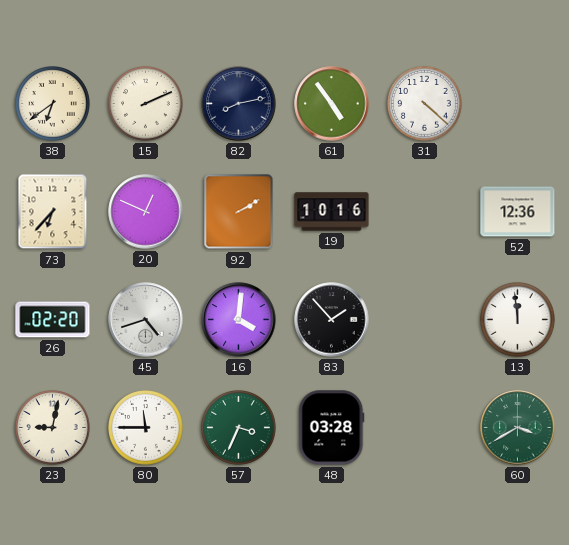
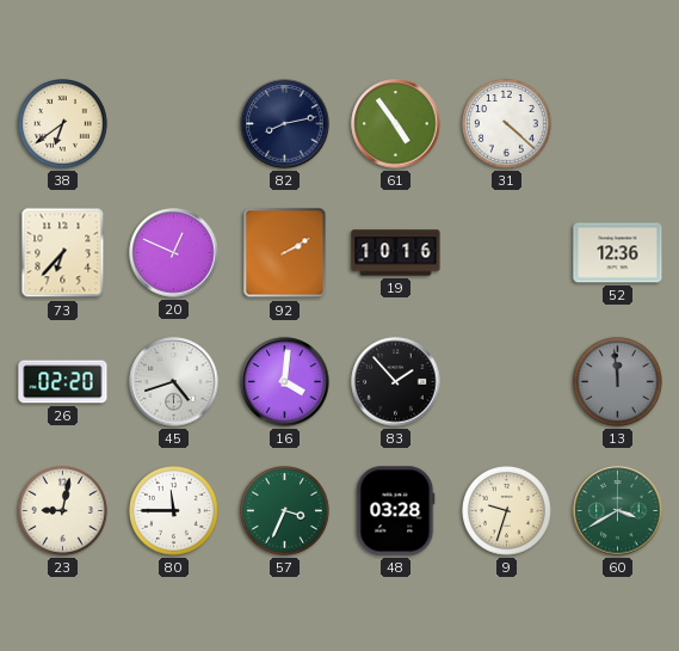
15: 2:11 -> none (146, 104)
13 dial: white -> grey (618, 382)
9: none -> 9:33 (507, 511)
